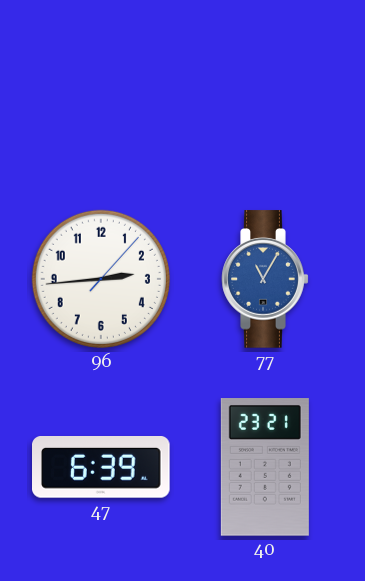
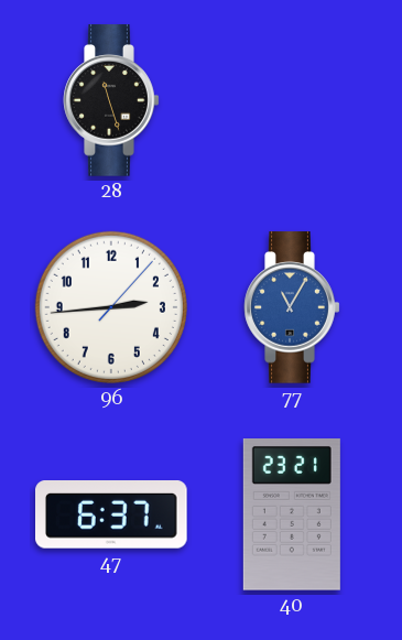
28: none -> 11:27 (111, 100)
47: 6:39 -> 6:37 (112, 516)
